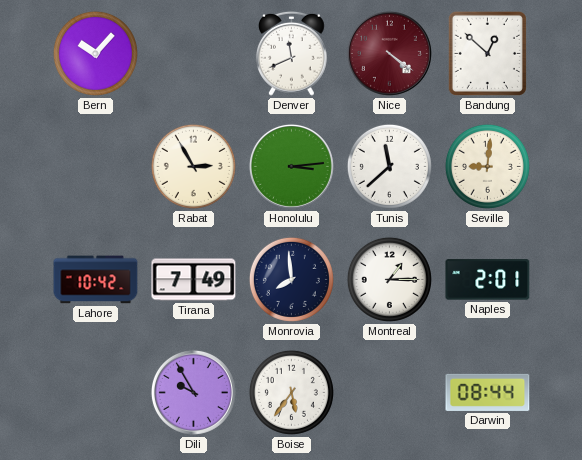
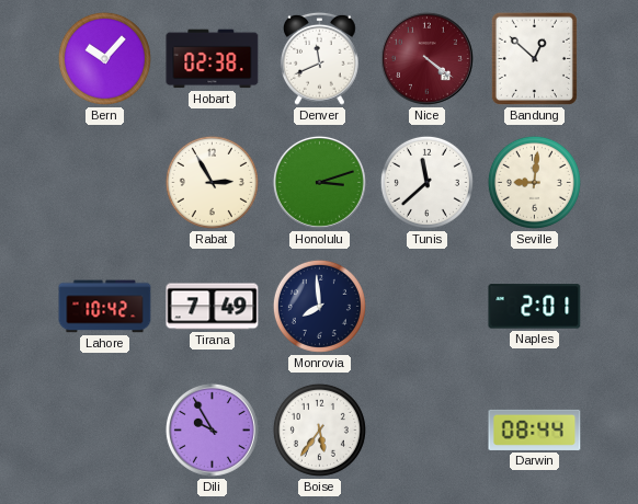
Hobart: none -> 02:38 (213, 59)
Honolulu: 3:14 -> 3:12 (319, 182)
Montreal: 1:15 -> none (389, 279)
